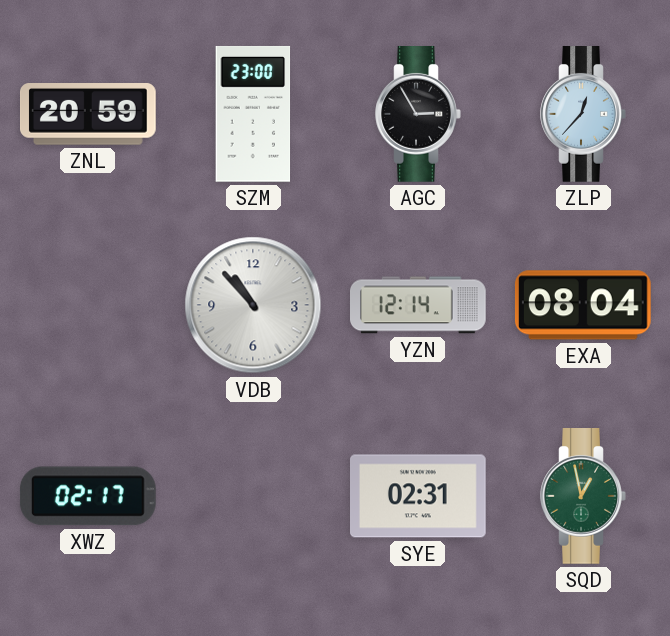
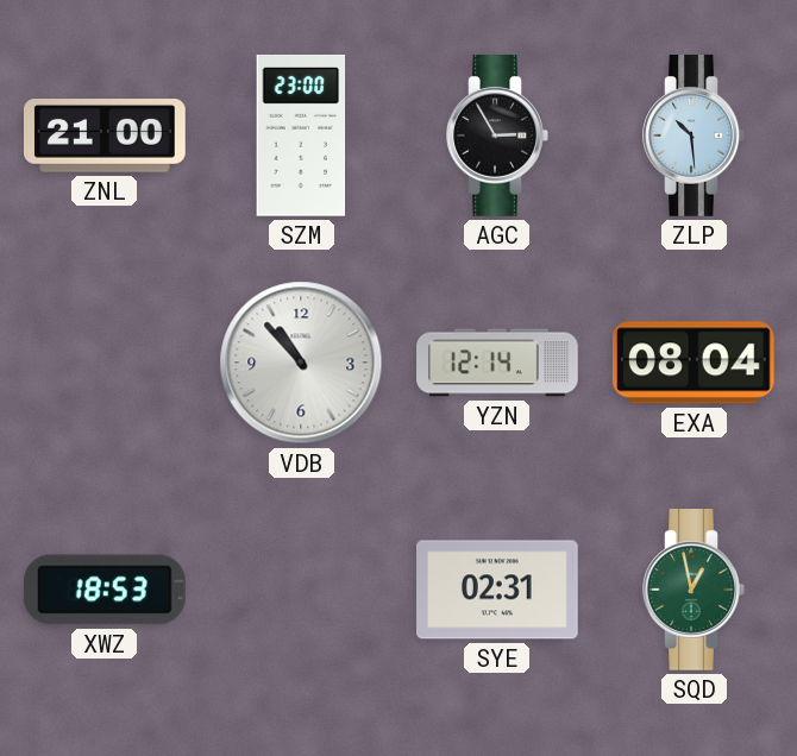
ZNL: 20:59 -> 21:00 (106, 137)
ZLP: 12:37 -> 10:29 (694, 137)
XWZ: 02:17 -> 18:53 (105, 590)
